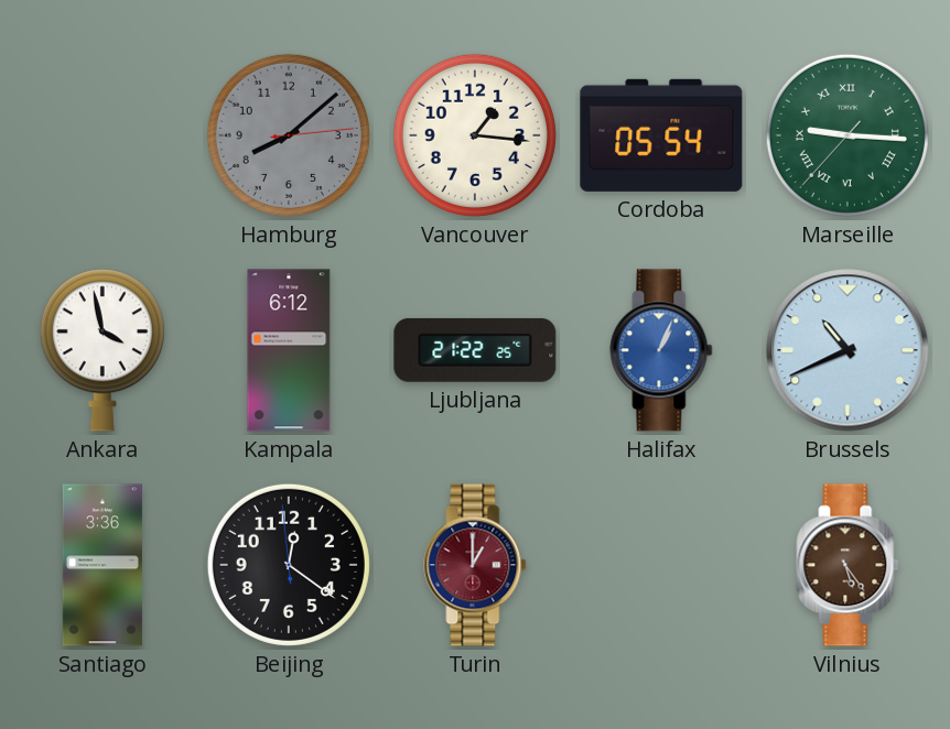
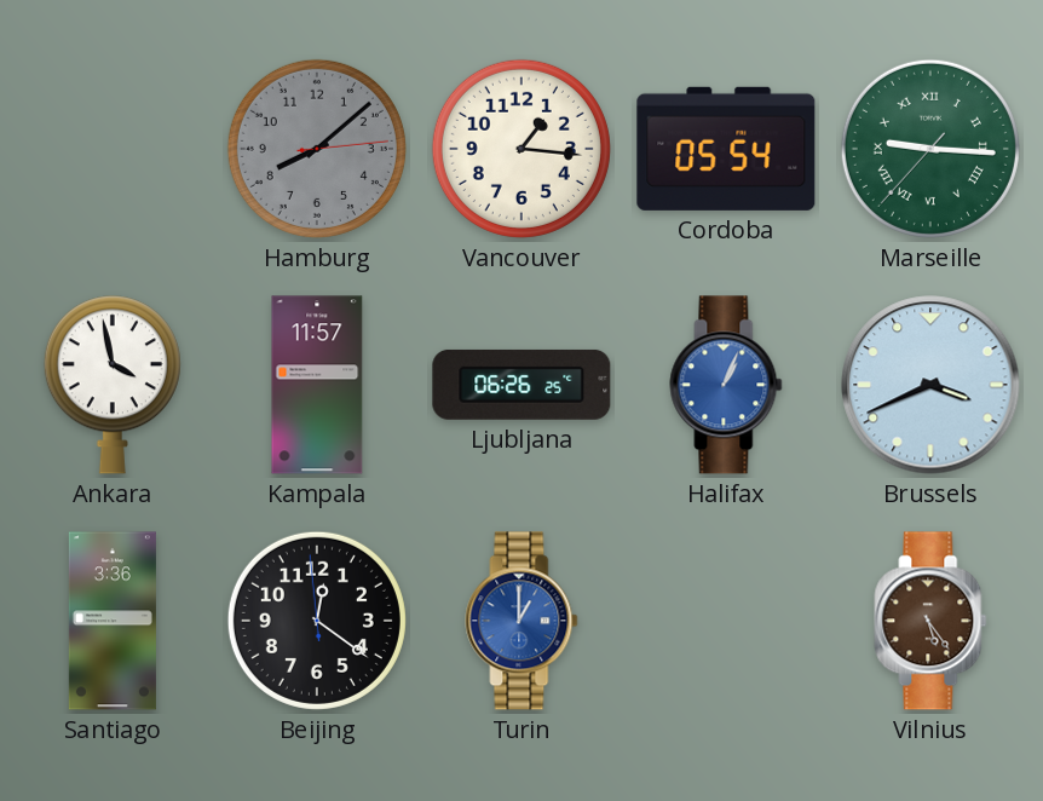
Kampala: 6:12 -> 11:57 (317, 385)
Ljubljana: 21:22 -> 06:26 (521, 385)
Brussels: 10:41 -> 3:41 (930, 385)
Turin dial: burgundy -> blue (521, 621)
